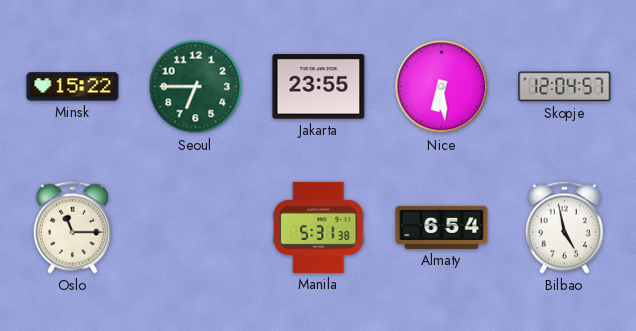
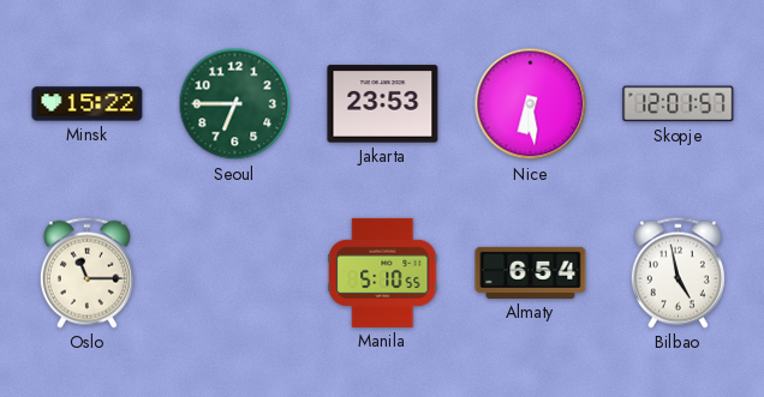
Jakarta: 23:55 -> 23:53 (383, 104)
Skopje: 12:04 -> 12:01 (679, 104)
Manila: 5:31 -> 5:10 (383, 272)
